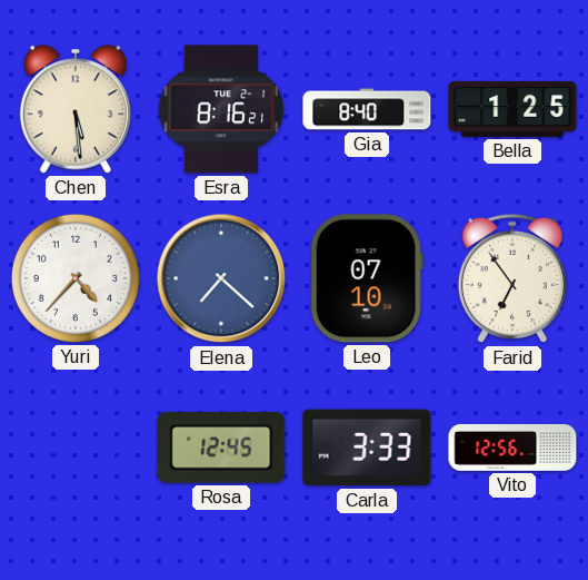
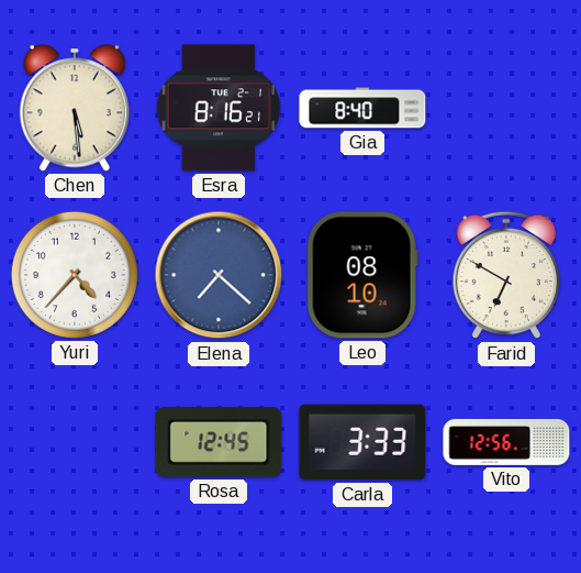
Bella: 1:25 -> none (512, 109)
Leo: 07:10 -> 08:10 (362, 275)
Farid: 6:54 -> 6:50 (505, 275)
